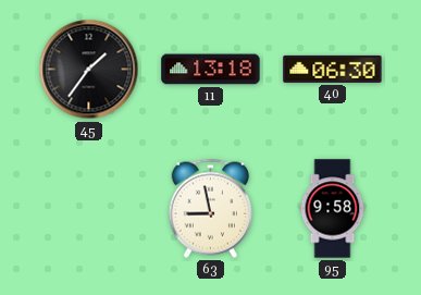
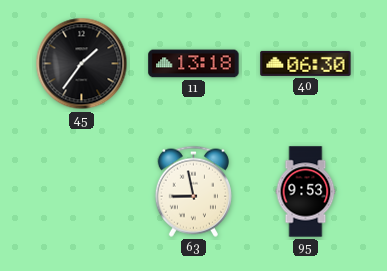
95: 9:58 -> 9:53 (306, 192)
